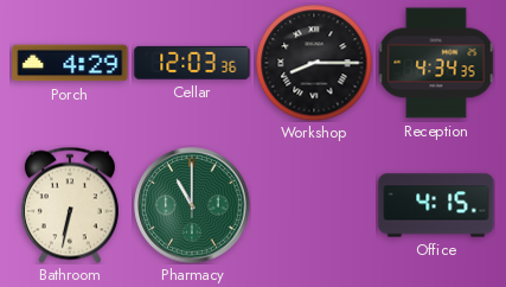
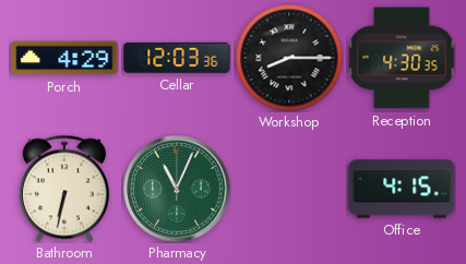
Reception: 4:34 -> 4:30 (402, 58)
Pharmacy: 11:00 -> 11:04 (177, 189)
